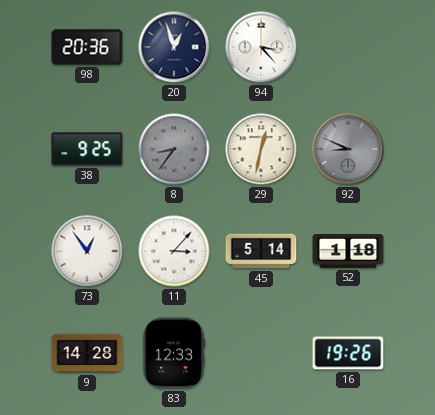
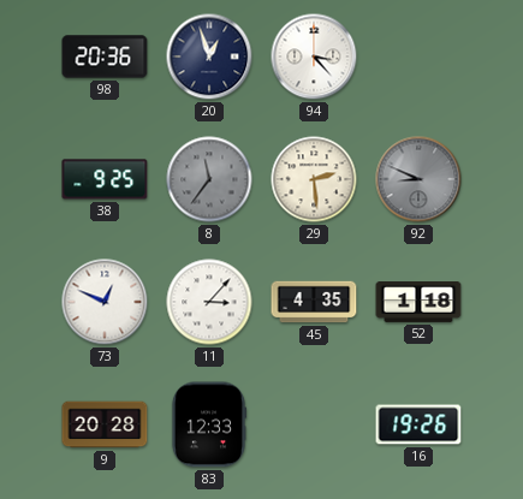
8: 8:36 -> 11:36 (209, 179)
29: 12:32 -> 2:29 (314, 179)
73: 12:54 -> 12:49 (105, 302)
45: 5:14 -> 4:35 (314, 302)
9: 14:28 -> 20:28 (105, 424)
